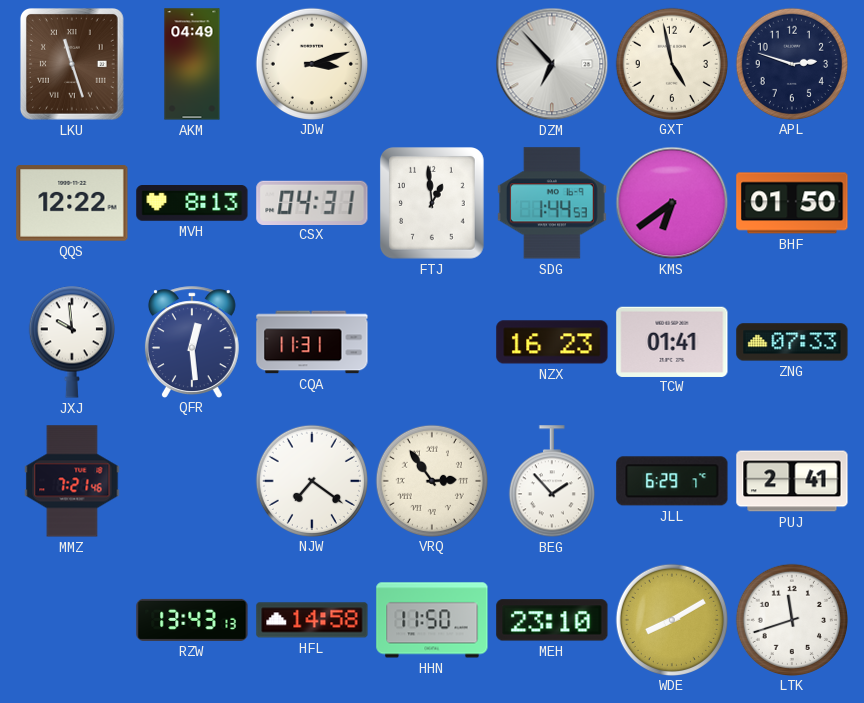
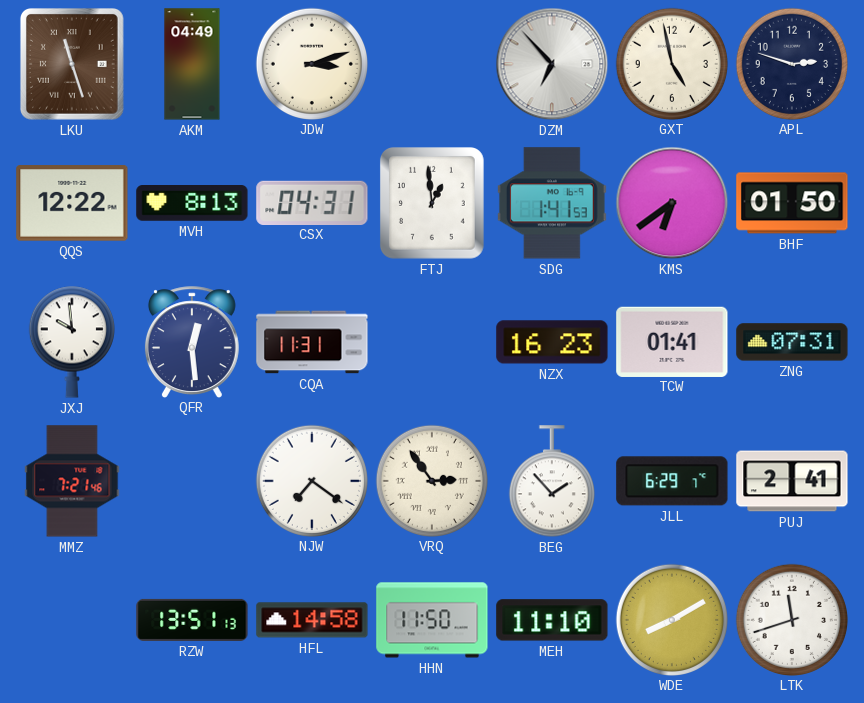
SDG: 1:44 -> 1:41 (552, 203)
ZNG: 07:33 -> 07:31 (792, 342)
RZW: 13:43 -> 13:51 (192, 620)
MEH: 23:10 -> 11:10 (552, 620)
